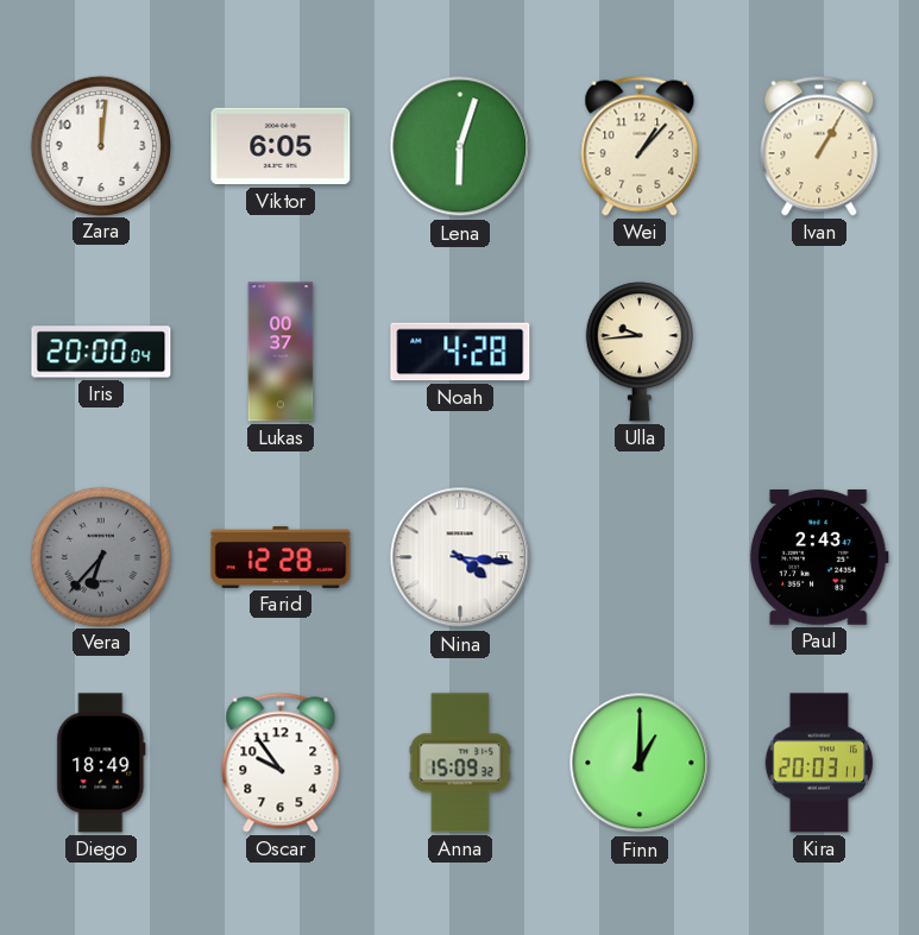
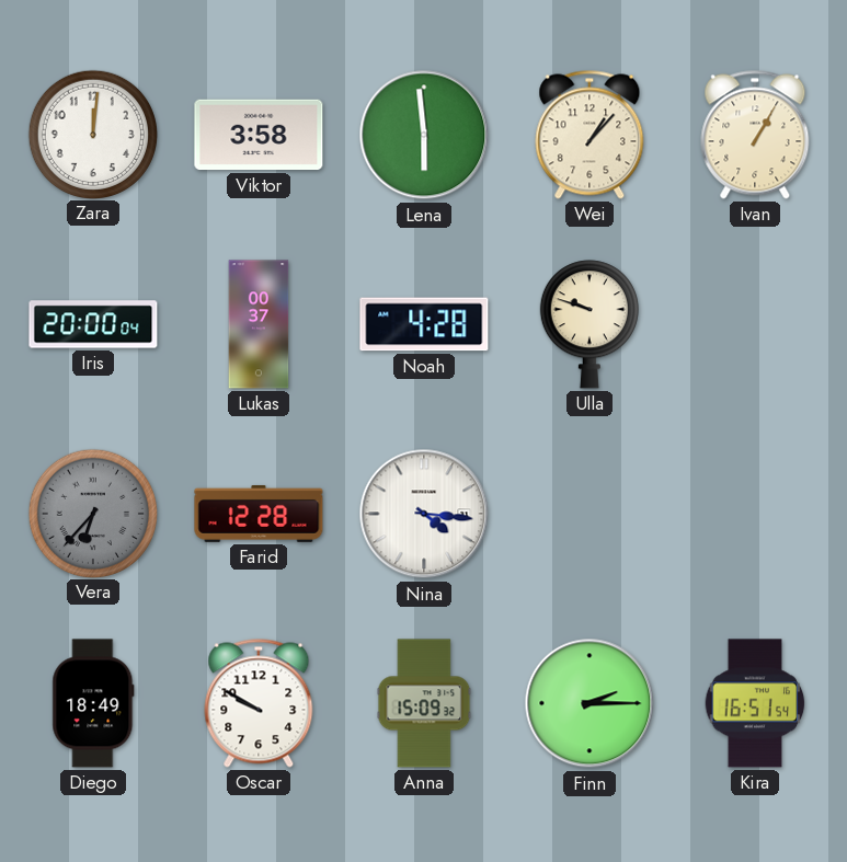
Viktor: 6:05 -> 3:58 (259, 135)
Lena: 6:03 -> 5:59 (424, 135)
Ulla: 9:44 -> 9:48 (590, 324)
Paul: 2:43 -> none (819, 558)
Oscar: 9:54 -> 9:50 (259, 703)
Finn: 1:00 -> 2:15 (590, 703)
Kira: 20:03 -> 16:51 (755, 703)
